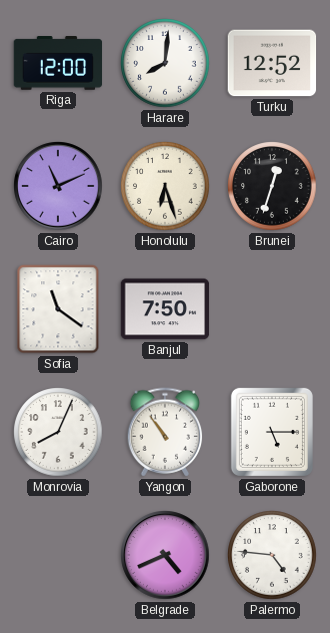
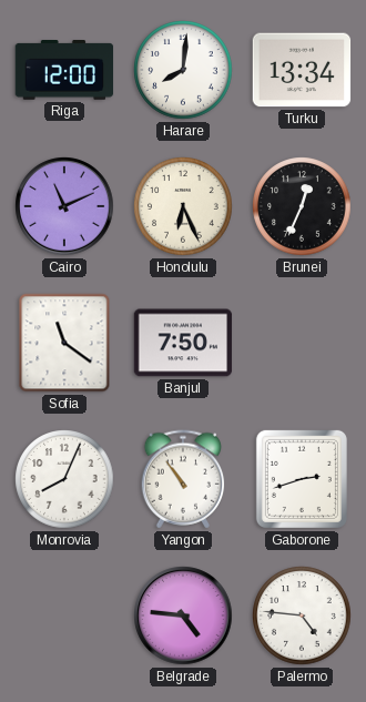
Turku: 12:52 -> 13:34 (302, 70)
Honolulu: 6:27 -> 6:26 (183, 206)
Brunei: 12:33 -> 12:34 (302, 206)
Gaborone: 5:15 -> 2:42 (302, 479)
Belgrade: 4:41 -> 4:46 (183, 615)
